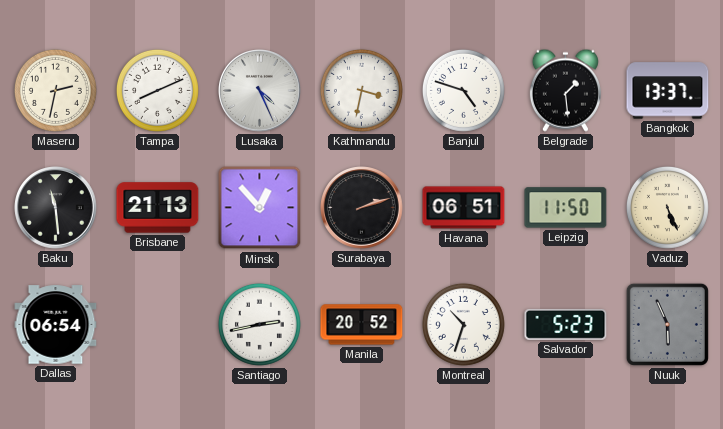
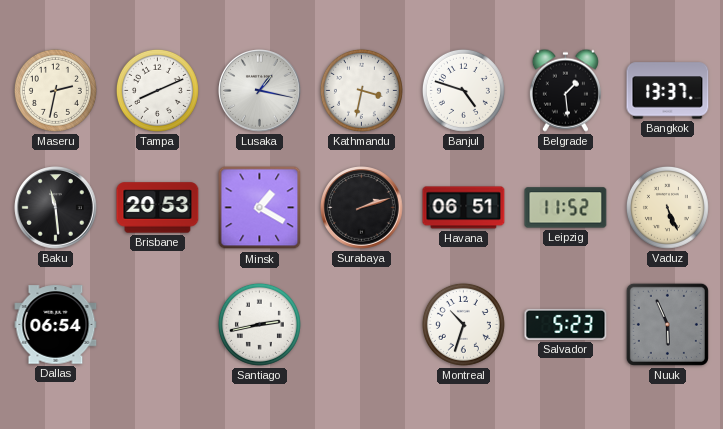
Lusaka: 4:26 -> 1:17 (260, 91)
Brisbane: 21:13 -> 20:53 (158, 208)
Minsk: 12:53 -> 1:20 (260, 208)
Leipzig: 11:50 -> 11:52 (566, 208)
Manila: 20:52 -> none (362, 325)
